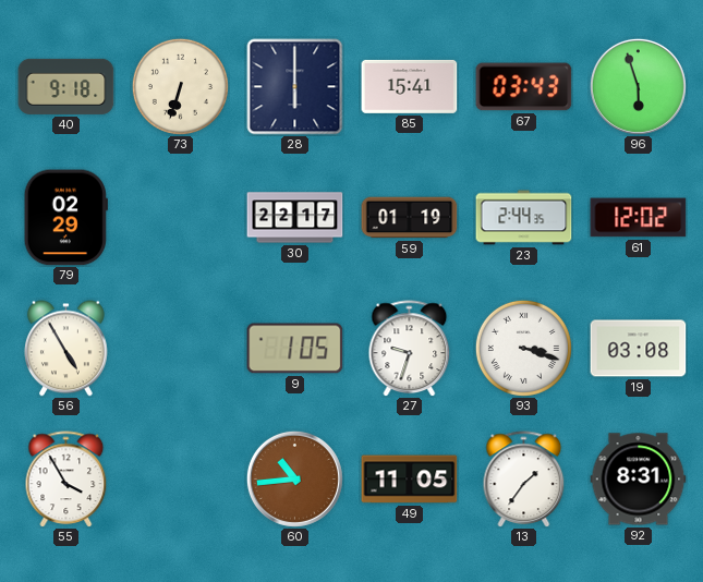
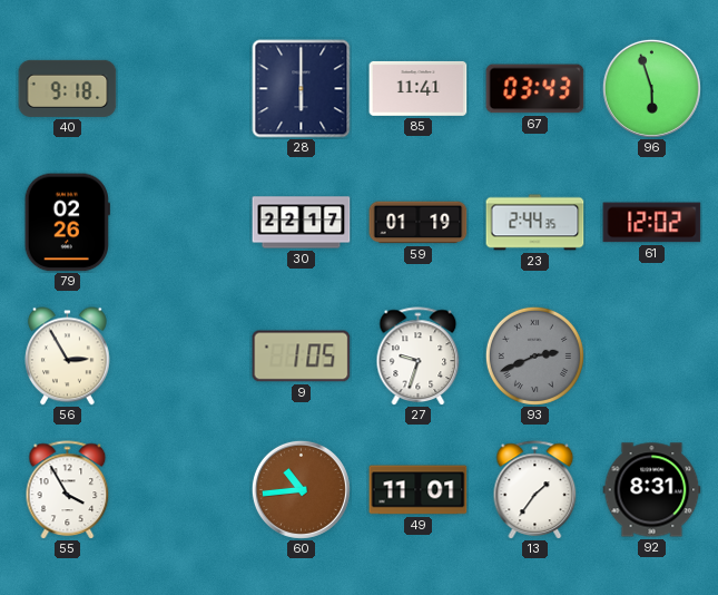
73: 6:33 -> none (180, 86)
85: 15:41 -> 11:41 (419, 88)
79: 02:29 -> 02:26 (67, 223)
56: 4:55 -> 2:55 (68, 357)
93: 3:18 -> 2:41 (534, 355)
93 dial: white -> grey (534, 355)
19: 03:08 -> none (639, 349)
49: 11:05 -> 11:01 (419, 490)
